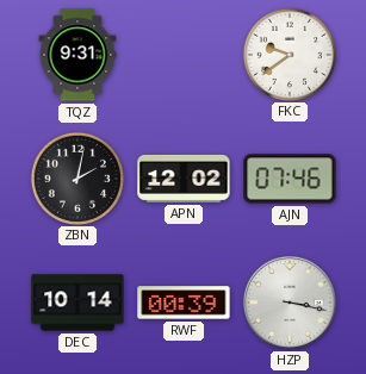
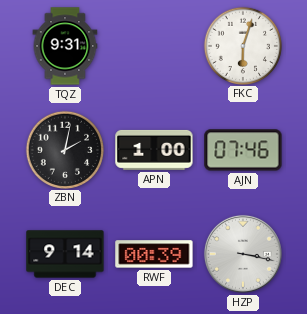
FKC: 9:39 -> 6:03 (242, 45)
APN: 12:02 -> 1:00 (154, 150)
DEC: 10:14 -> 9:14 (65, 254)
